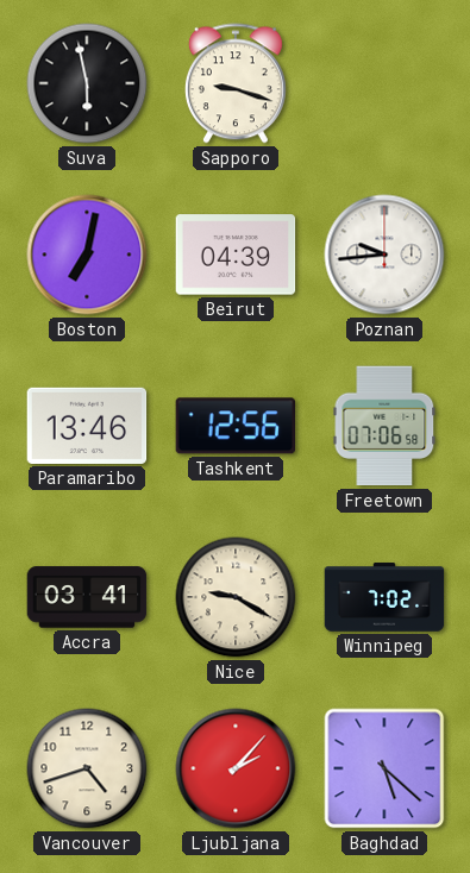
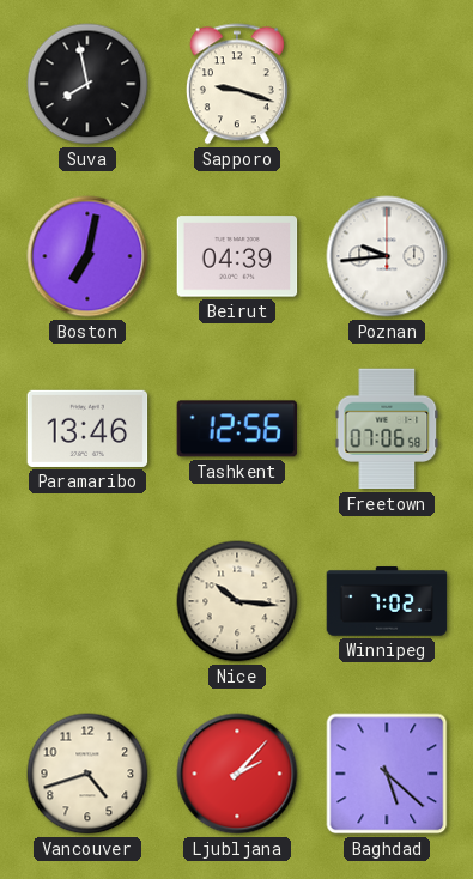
Suva: 5:58 -> 7:58 (87, 84)
Accra: 03:41 -> none (87, 597)
Nice: 9:20 -> 10:16 (237, 601)
